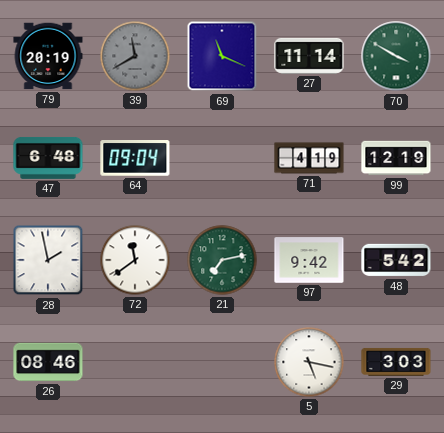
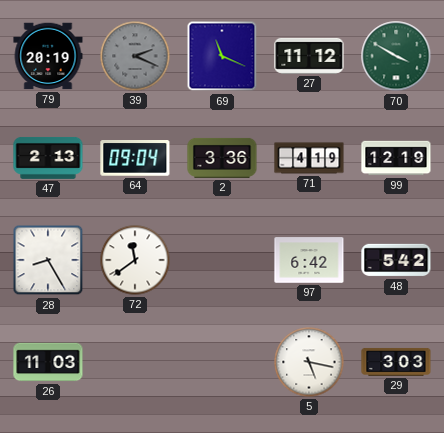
39: 11:40 -> 2:19 (135, 56)
27: 11:14 -> 11:12 (309, 56)
47: 6:48 -> 2:13 (48, 158)
2: none -> 3:36 (222, 158)
28: 1:58 -> 8:25 (48, 260)
21: 7:13 -> none (222, 260)
97: 9:42 -> 6:42 (309, 260)
26: 08:46 -> 11:03 (48, 362)
